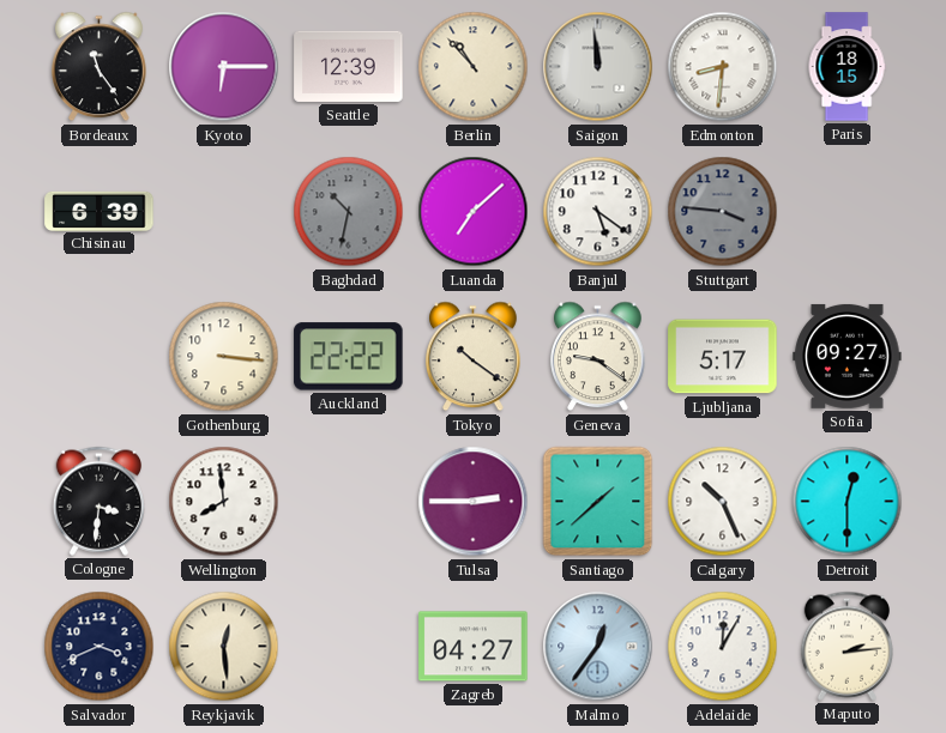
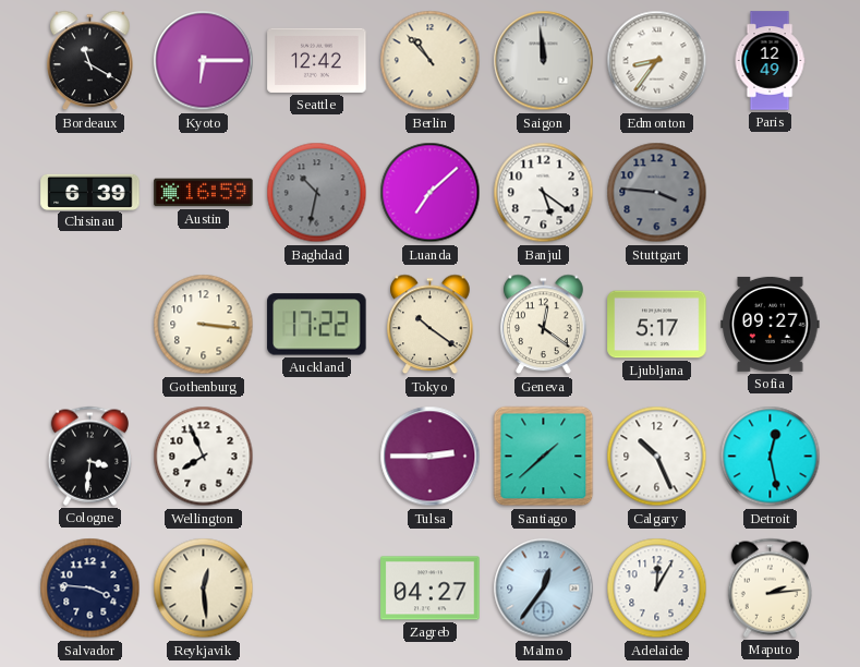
Bordeaux: 11:24 -> 11:20 (90, 61)
Seattle: 12:39 -> 12:42 (317, 60)
Edmonton: 8:31 -> 8:36 (657, 61)
Paris: 18:15 -> 12:49 (770, 61)
Austin: none -> 16:59 (204, 193)
Auckland: 22:22 -> 17:22 (317, 325)
Geneva: 9:21 -> 12:21 (544, 325)
Wellington: 7:59 -> 7:56 (204, 457)
Detroit: 12:30 -> 12:28 (771, 457)
Salvador: 3:41 -> 3:46 (90, 589)
